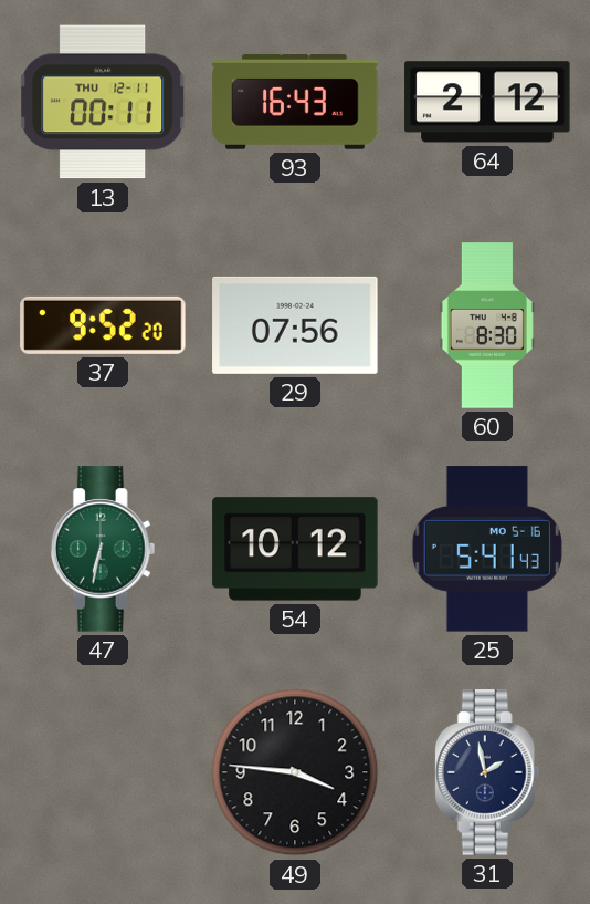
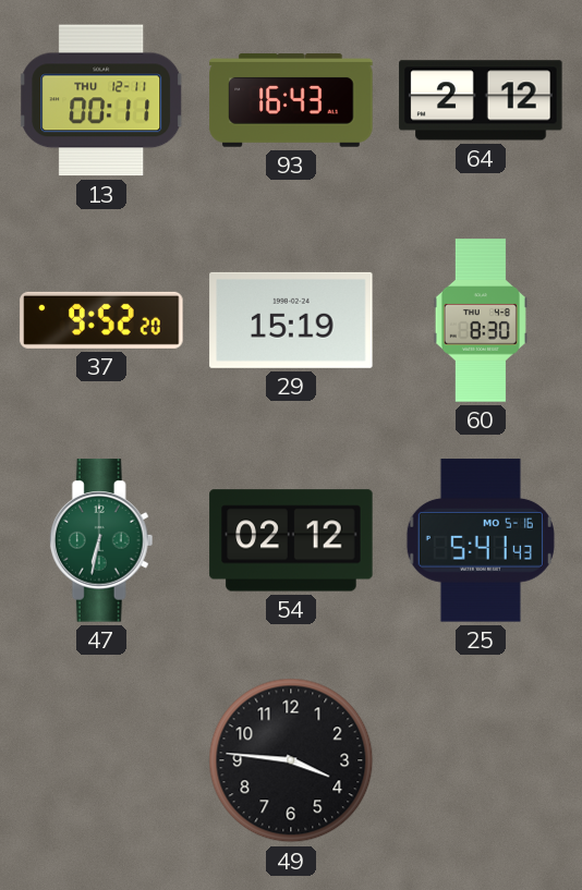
29: 07:56 -> 15:19 (291, 320)
54: 10:12 -> 02:12 (291, 540)
31: 1:58 -> none (487, 772)
